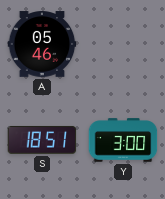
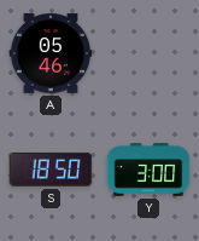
S: 18:51 -> 18:50 (51, 170)
